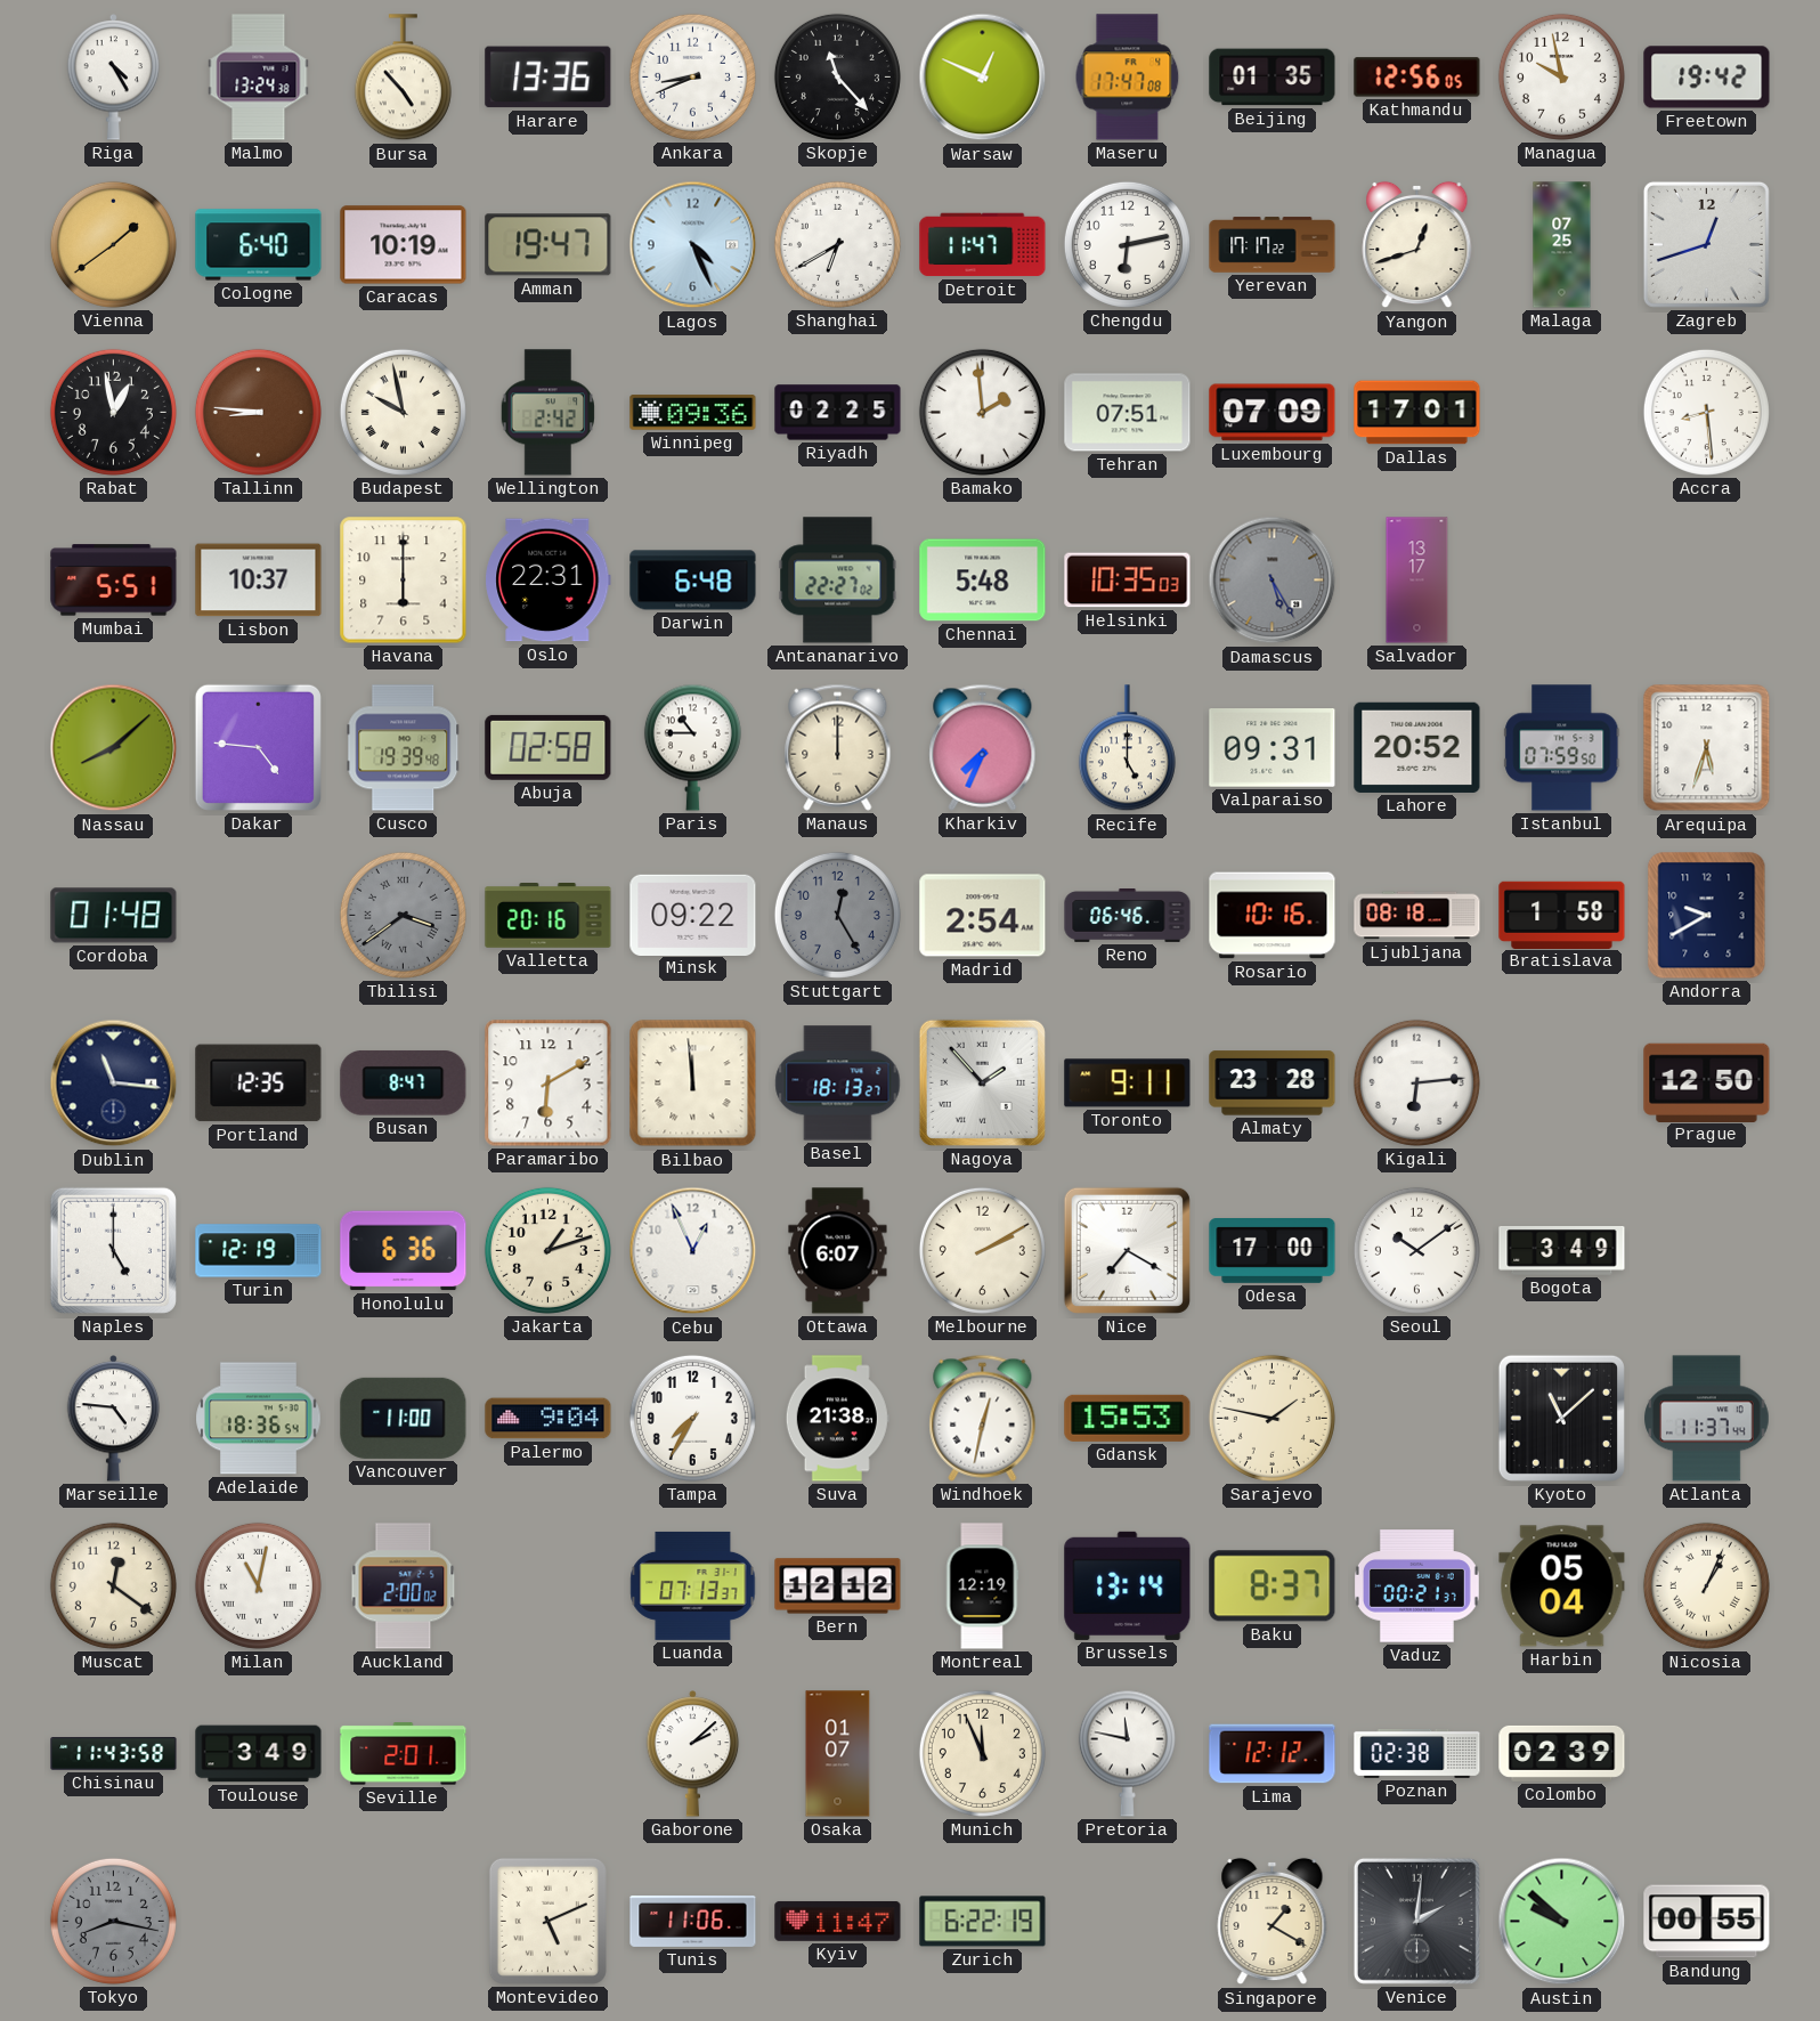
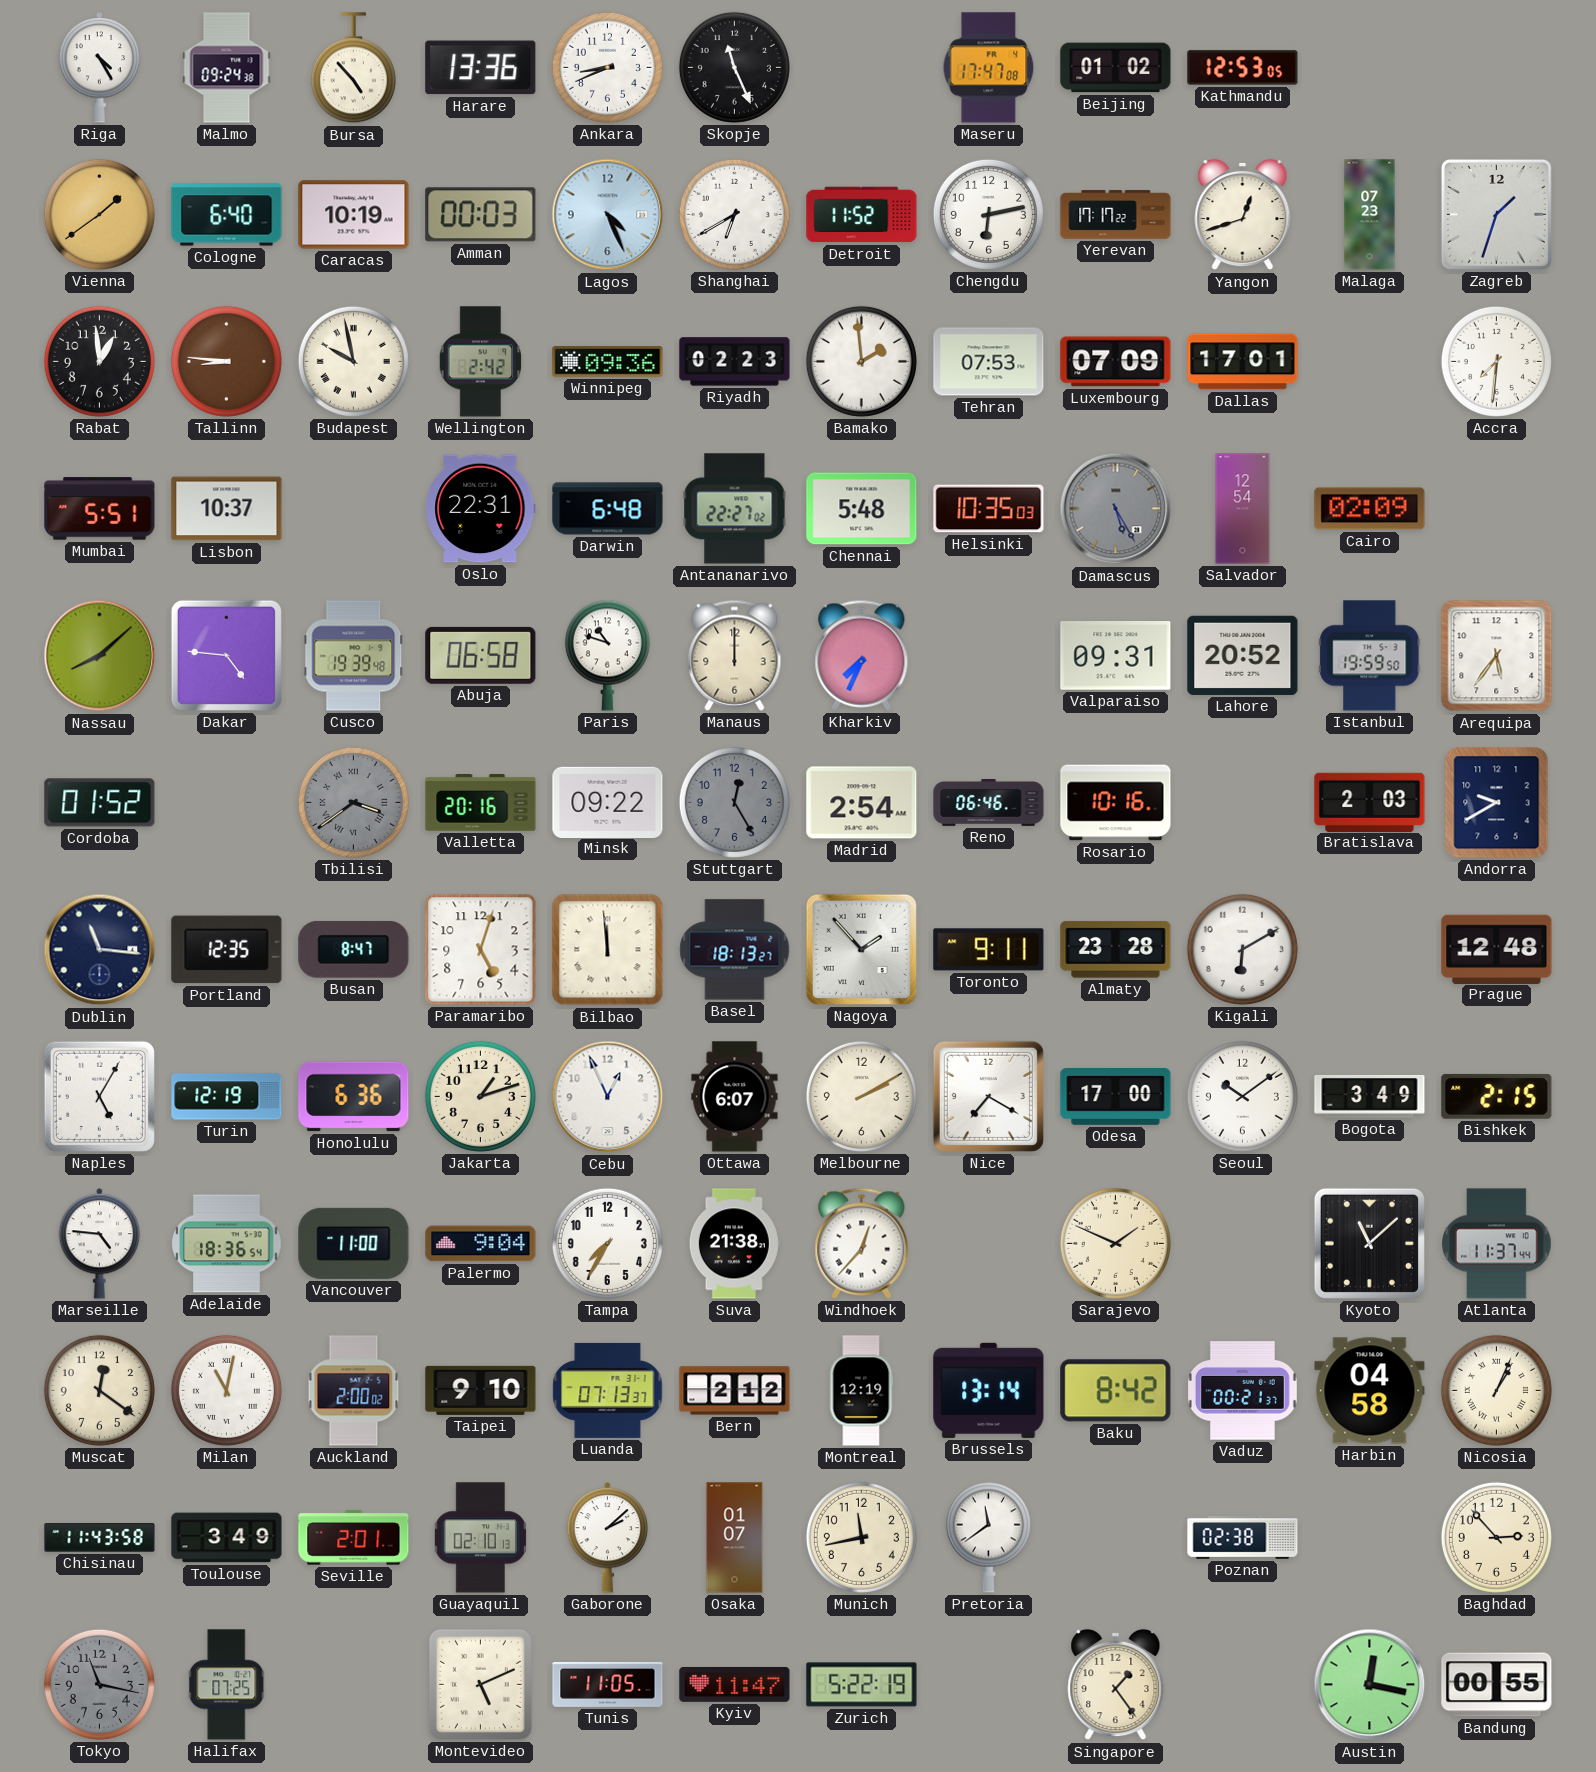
Malmo: 13:24 -> 09:24 (227, 68)
Skopje: 11:23 -> 11:26 (734, 67)
Warsaw: 12:49 -> none (983, 78)
Beijing: 01:35 -> 01:02 (1116, 68)
Kathmandu: 12:56 -> 12:53 (1243, 68)
Managua: 9:58 -> none (1561, 76)
Freetown: 19:42 -> none (1707, 78)
Amman: 19:47 -> 00:03 (481, 215)
Detroit: 11:47 -> 11:52 (862, 215)
Malaga: 07:25 -> 07:23 (1370, 215)
Zagreb: 12:42 -> 1:33 (1496, 214)
Rabat: 12:58 -> 12:59 (99, 361)
Riyadh: 02:25 -> 02:23 (735, 362)
Tehran: 07:51 -> 07:53 (989, 362)
Accra: 8:29 -> 7:31 (1496, 361)
Havana: 6:00 -> none (404, 581)
Salvador: 13:17 -> 12:54 (1243, 509)
Cairo: none -> 02:09 (1370, 509)
Abuja: 02:58 -> 06:58 (481, 655)
Paris: 10:45 -> 10:48 (607, 655)
Recife: 5:00 -> none (1127, 748)
Istanbul: 07:59 -> 19:59 (1370, 656)
Arequipa: 5:33 -> 5:36 (1497, 656)
Cordoba: 01:48 -> 01:52 (100, 803)
Ljubljana: 08:18 -> none (1417, 916)
Bratislava: 1:58 -> 2:03 (1370, 802)
Paramaribo: 6:10 -> 5:03 (481, 950)
Kigali: 6:14 -> 6:10 (1242, 949)
Prague: 12:50 -> 12:48 (1497, 949)
Naples: 5:00 -> 5:05 (99, 1096)
Bishkek: none -> 2:15 (1497, 1096)
Windhoek: 12:32 -> 12:37 (862, 1243)
Gdansk: 15:53 -> none (1128, 1418)
Sarajevo: 1:47 -> 1:49 (1115, 1243)
Taipei: none -> 9:10 (481, 1390)
Bern: 12:12 -> 2:12 (735, 1391)
Baku: 8:37 -> 8:42 (1116, 1391)
Harbin: 05:04 -> 04:58 (1370, 1391)
Guayaquil: none -> 02:10 (480, 1538)
Munich: 11:56 -> 11:43 (861, 1537)
Pretoria: 11:47 -> 11:39 (988, 1537)
Lima: 12:12 -> none (1273, 1754)
Colombo: 02:39 -> none (1562, 1753)
Baghdad: none -> 2:53 (1496, 1537)
Tokyo: 8:17 -> 11:17 (99, 1684)
Halifax: none -> 07:25 (227, 1685)
Tunis: 11:06 -> 11:05 (608, 1684)
Zurich: 6:22 -> 5:22 (862, 1685)
Singapore: 1:20 -> 1:24 (1116, 1685)
Venice: 2:01 -> none (1416, 1921)
Austin: 9:52 -> 12:17 (1370, 1685)
